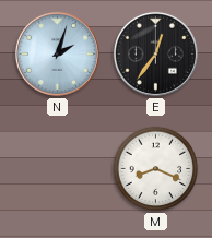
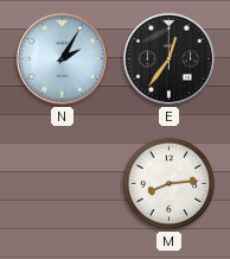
N: 2:03 -> 2:05 (62, 58)
M: 8:19 -> 8:14 (170, 184)
